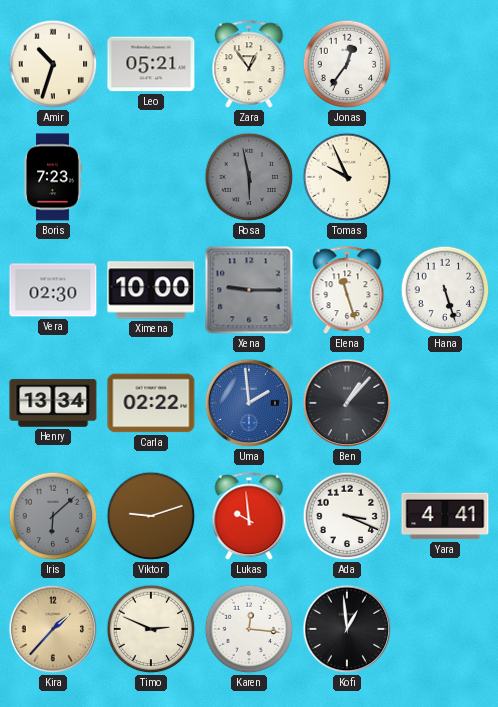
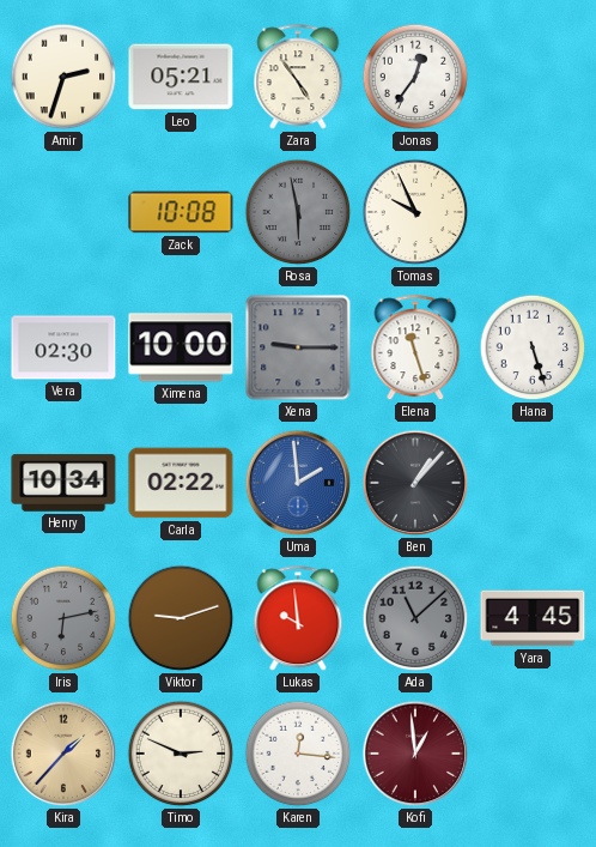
Amir: 10:33 -> 2:33 (63, 77)
Zara: 12:54 -> 4:54 (298, 78)
Boris: 7:23 -> none (53, 177)
Zack: none -> 10:08 (181, 212)
Henry: 13:34 -> 10:34 (63, 483)
Iris: 6:08 -> 6:13 (63, 618)
Ada: 3:19 -> 11:08 (415, 618)
Ada dial: white -> grey (415, 618)
Yara: 4:41 -> 4:45 (533, 618)
Kofi dial: black -> burgundy (415, 754)
